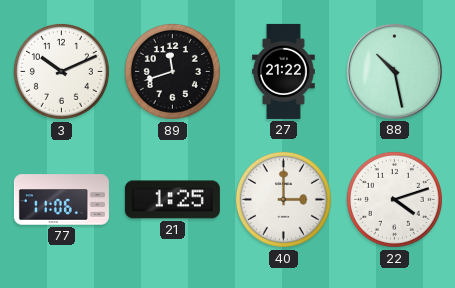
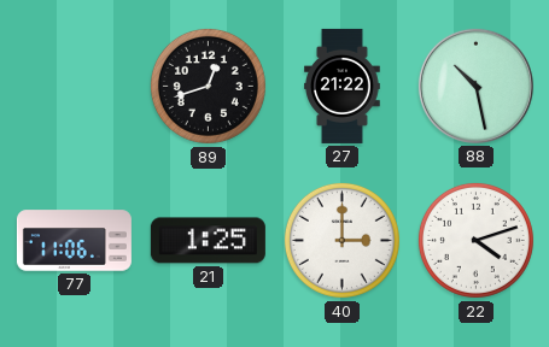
3: 10:11 -> none (61, 71)
89: 11:42 -> 12:42 (208, 86)
